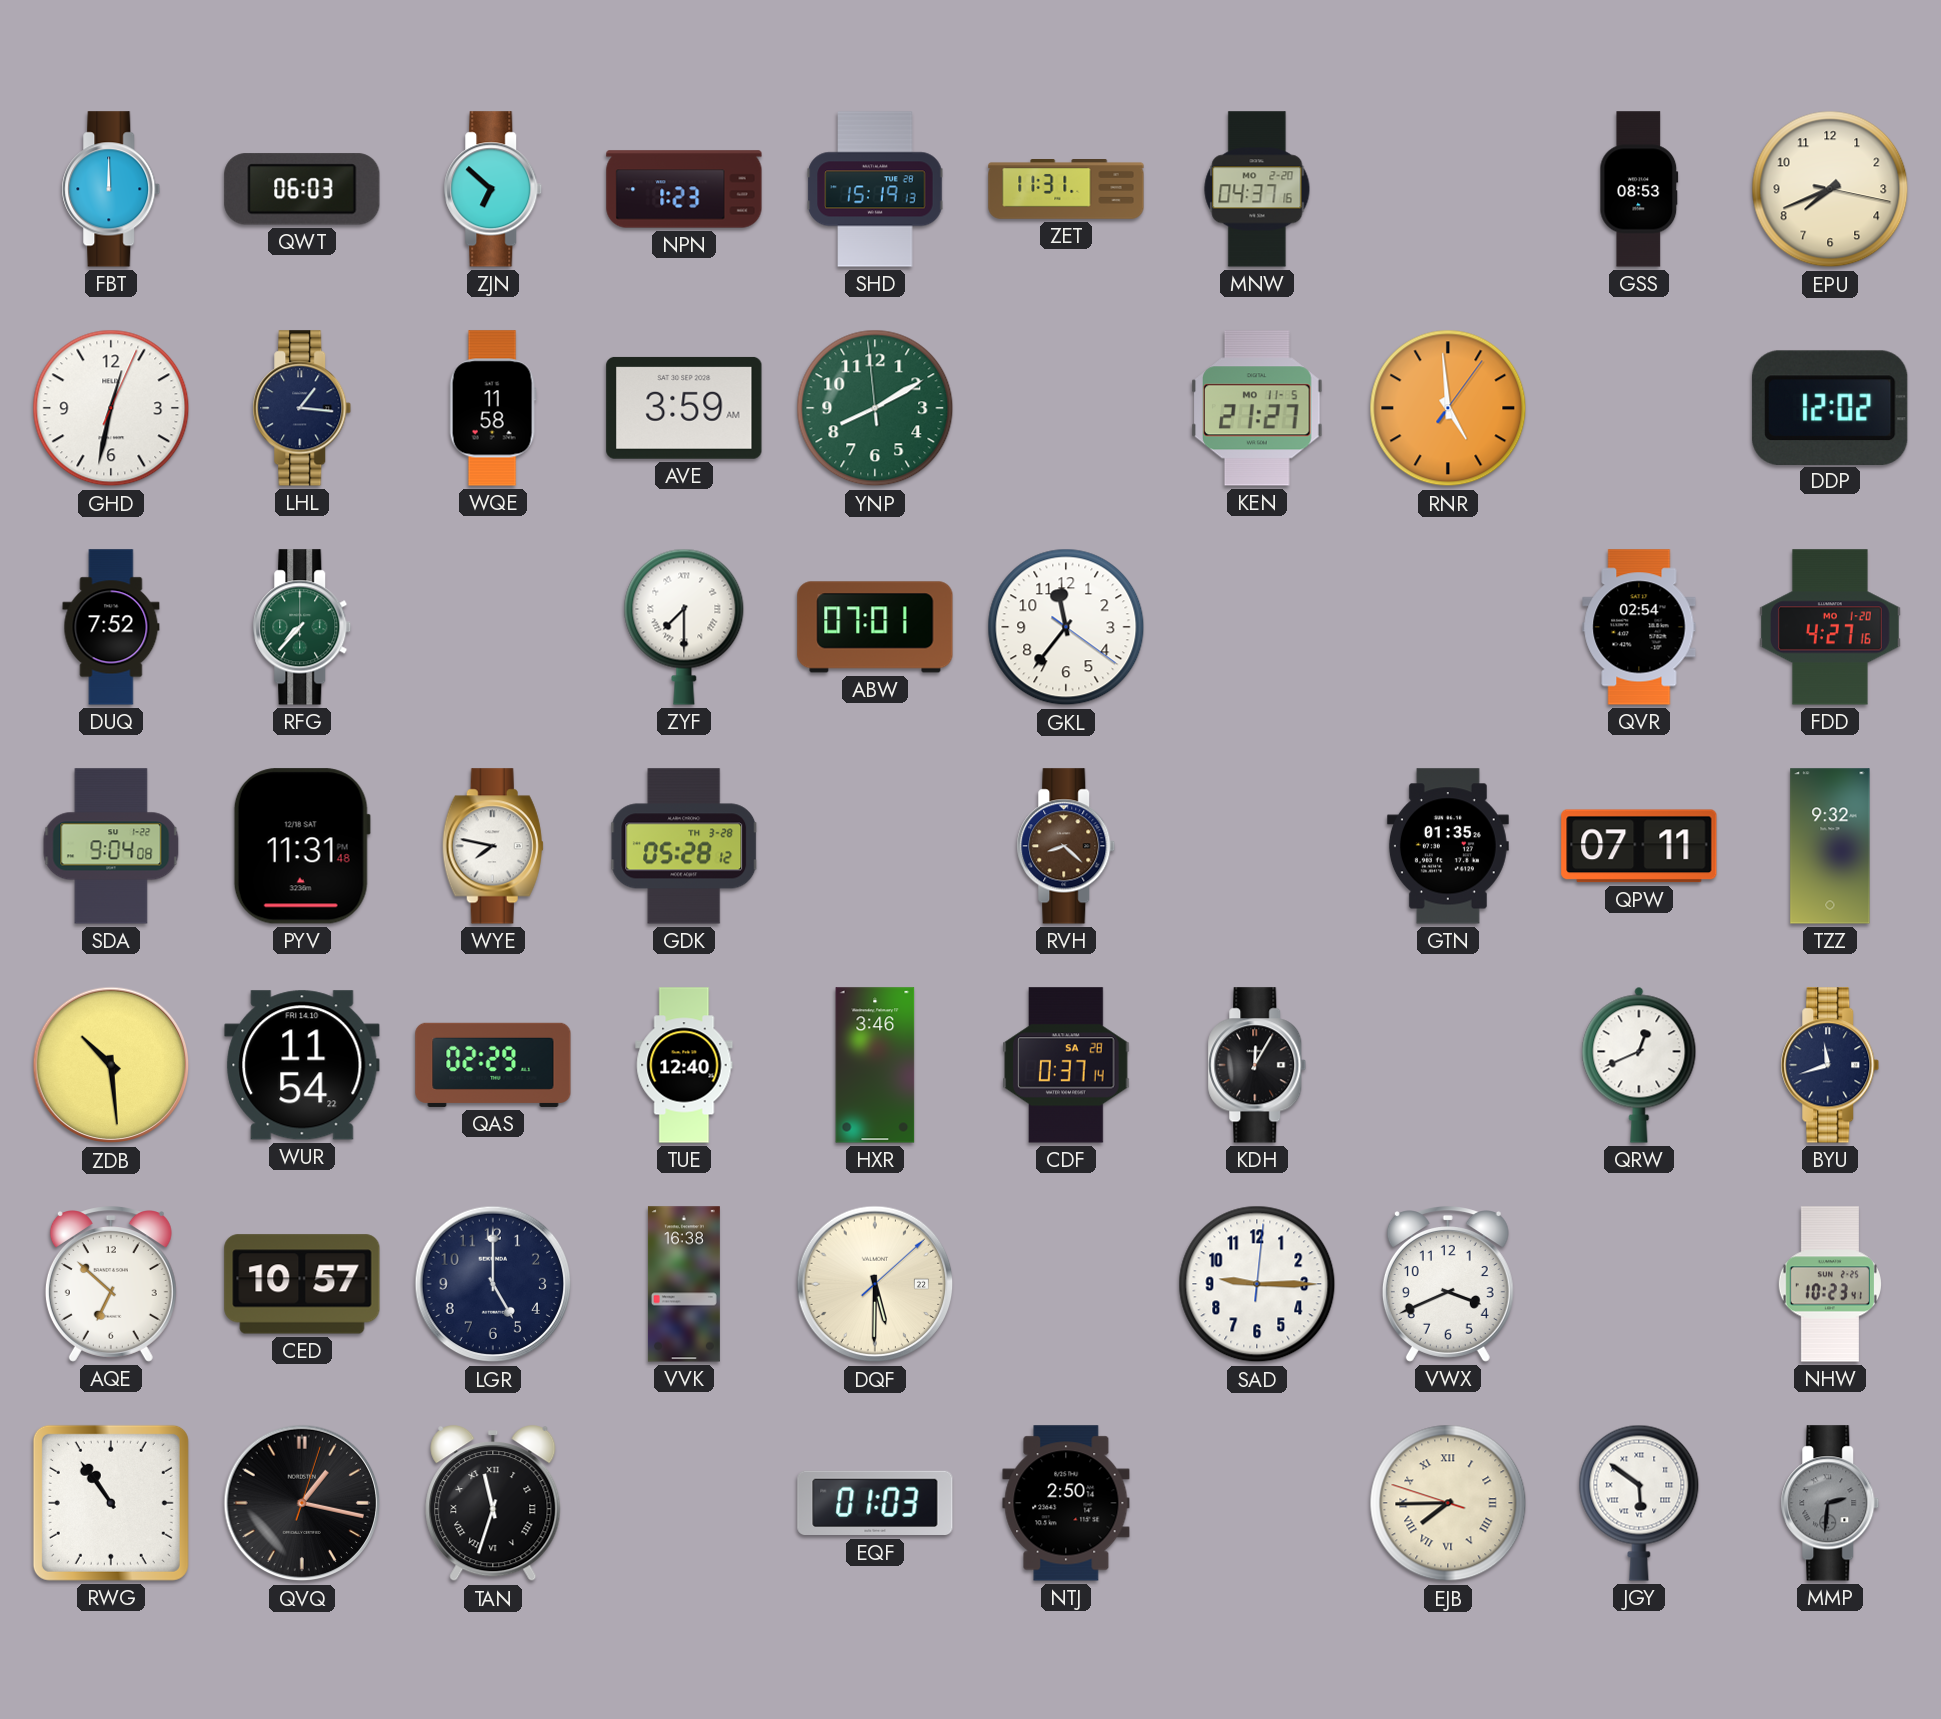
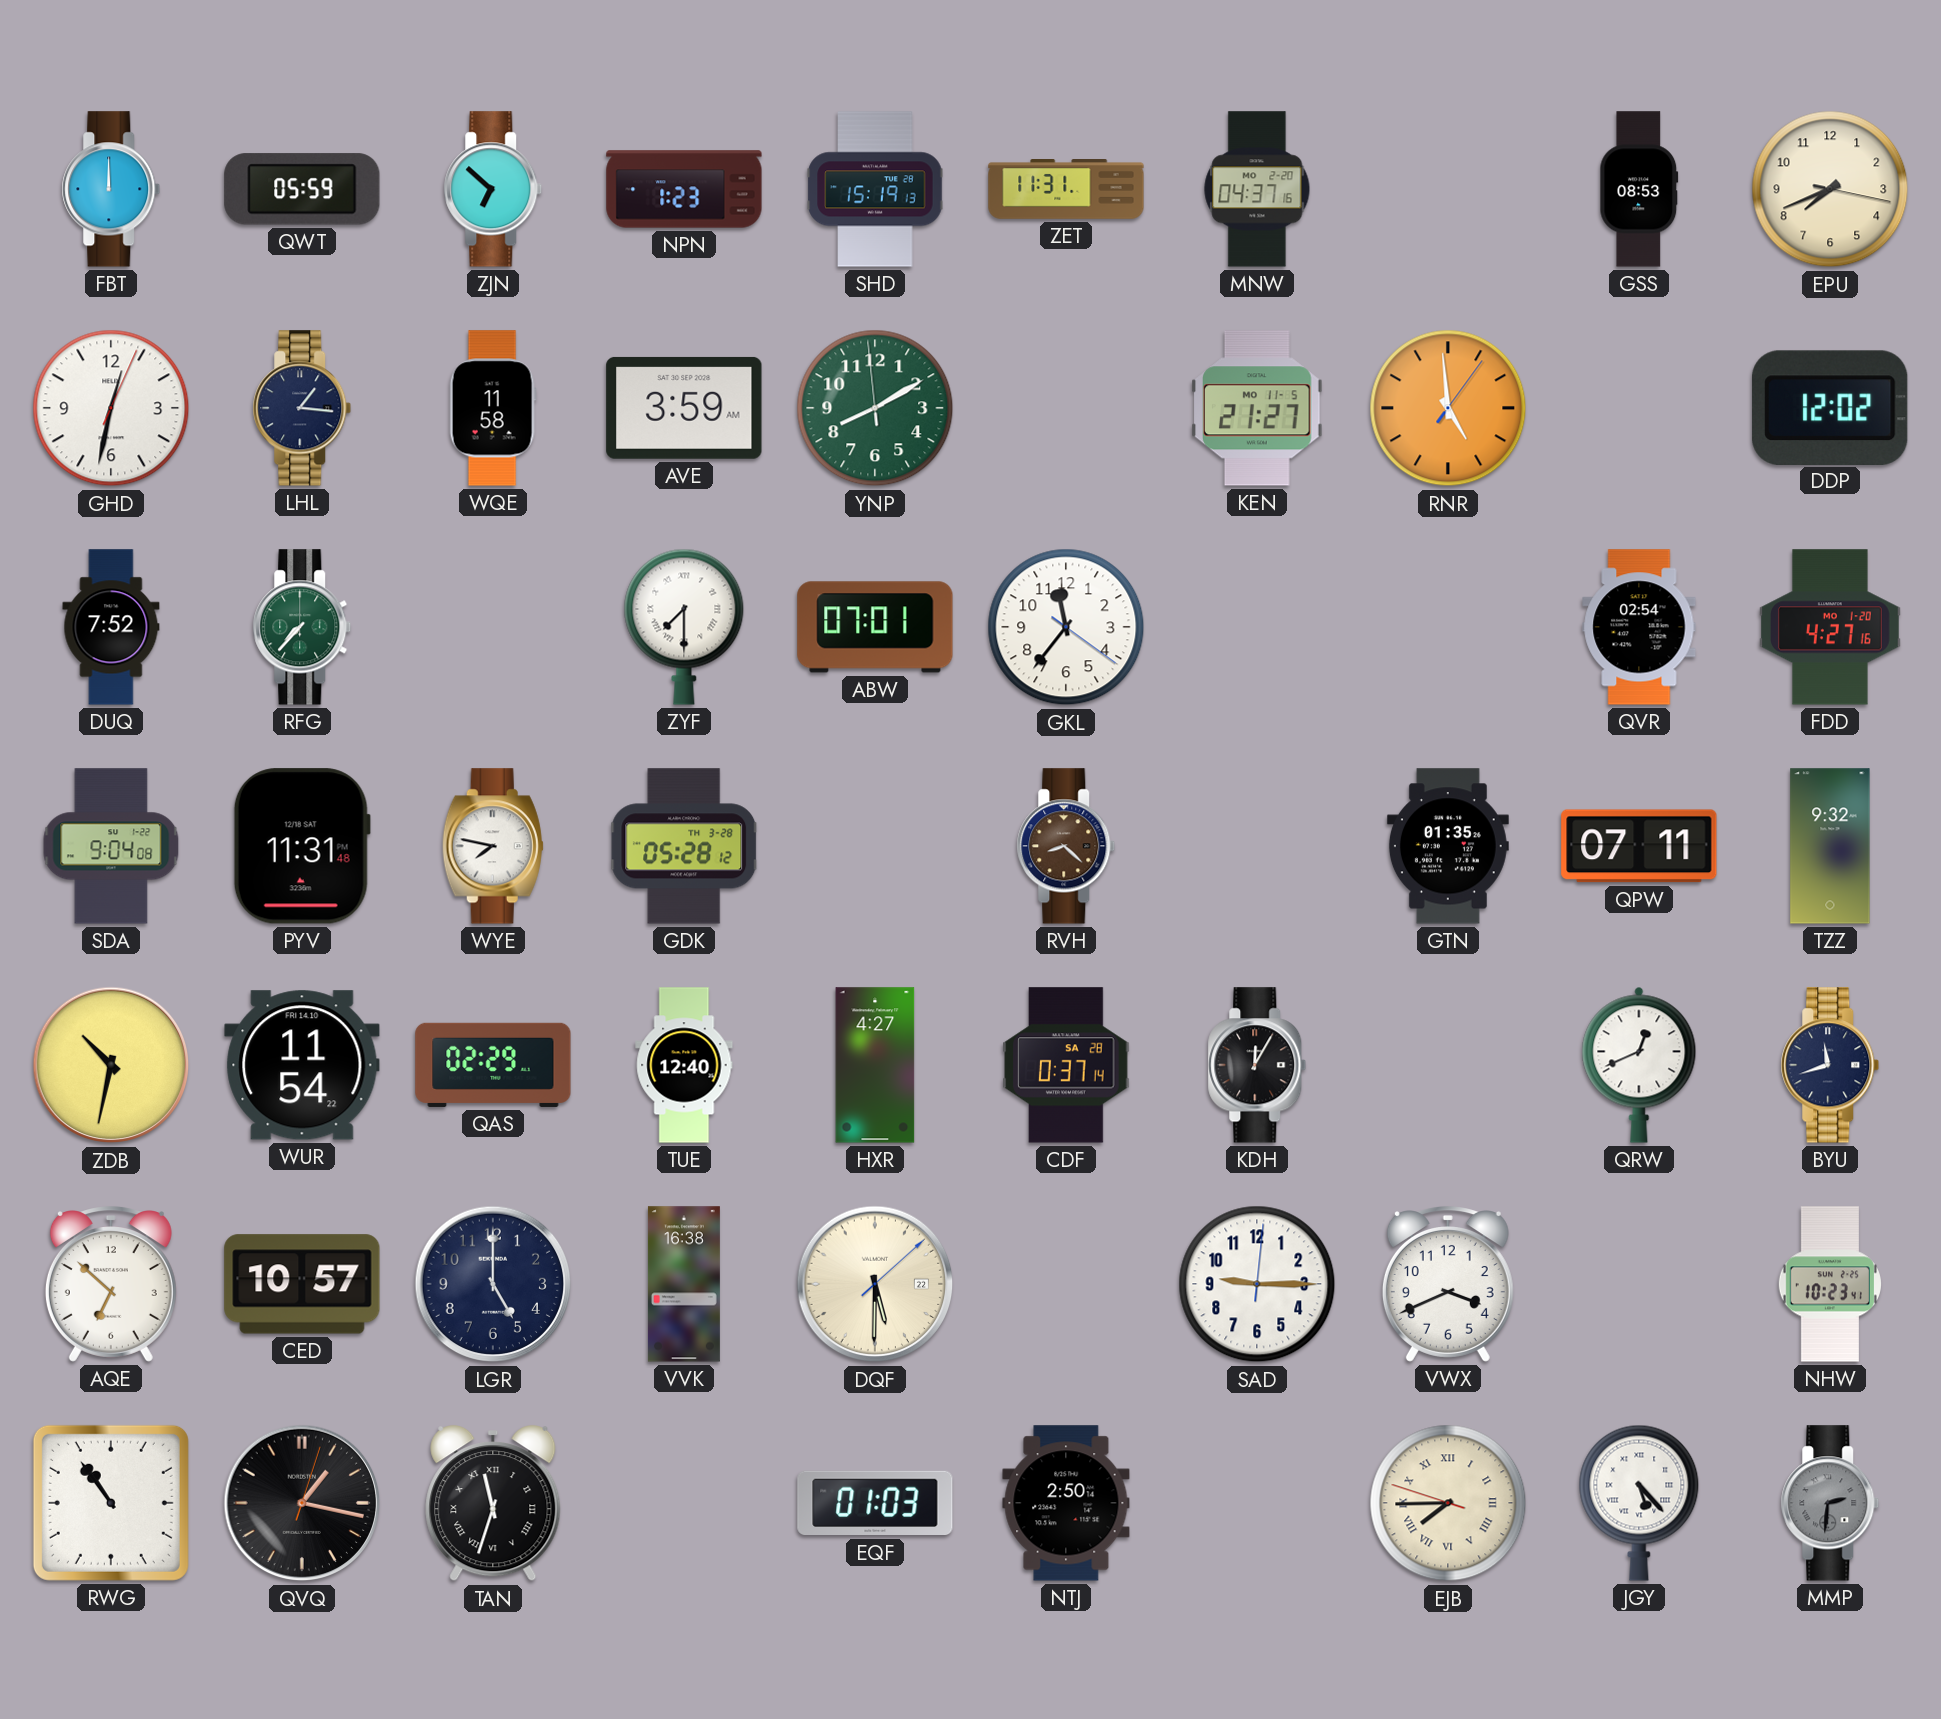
QWT: 06:03 -> 05:59 (302, 189)
ZDB: 10:29 -> 10:32 (111, 1065)
HXR: 3:46 -> 4:27 (875, 1065)
JGY: 5:51 -> 5:23 (1639, 1503)
